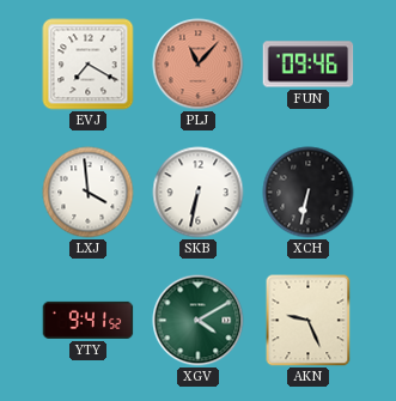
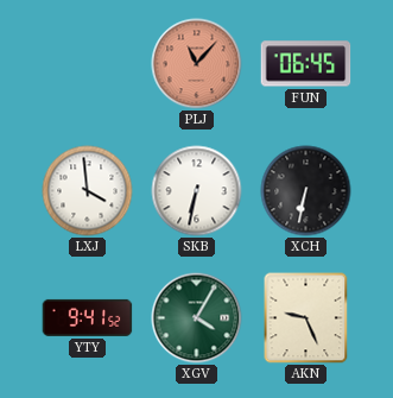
EVJ: 7:20 -> none (89, 65)
FUN: 09:46 -> 06:45 (306, 64)
XGV: 4:10 -> 4:05 (197, 318)
